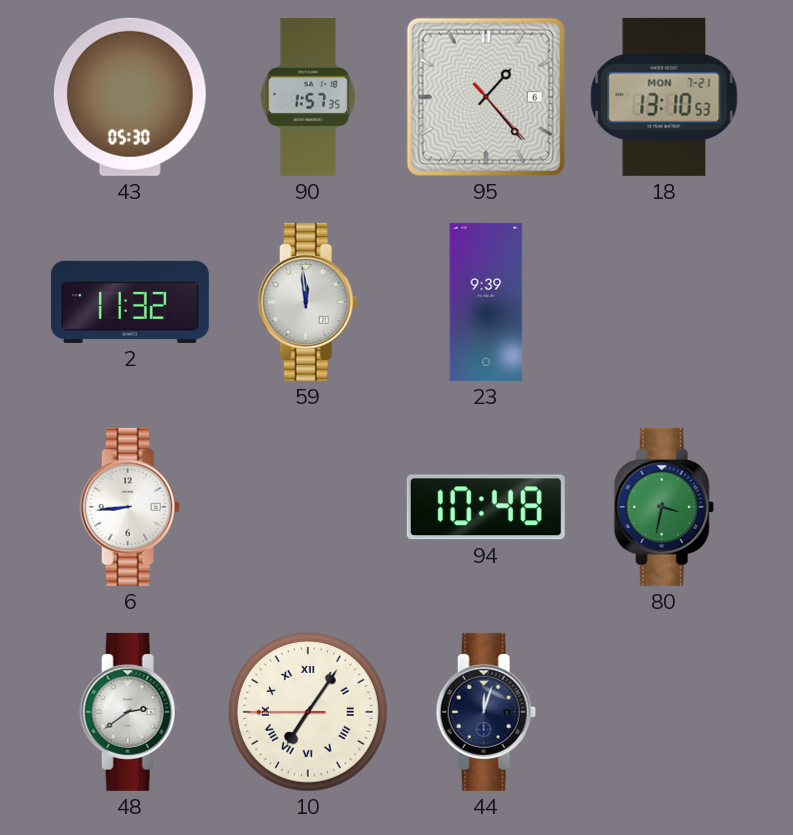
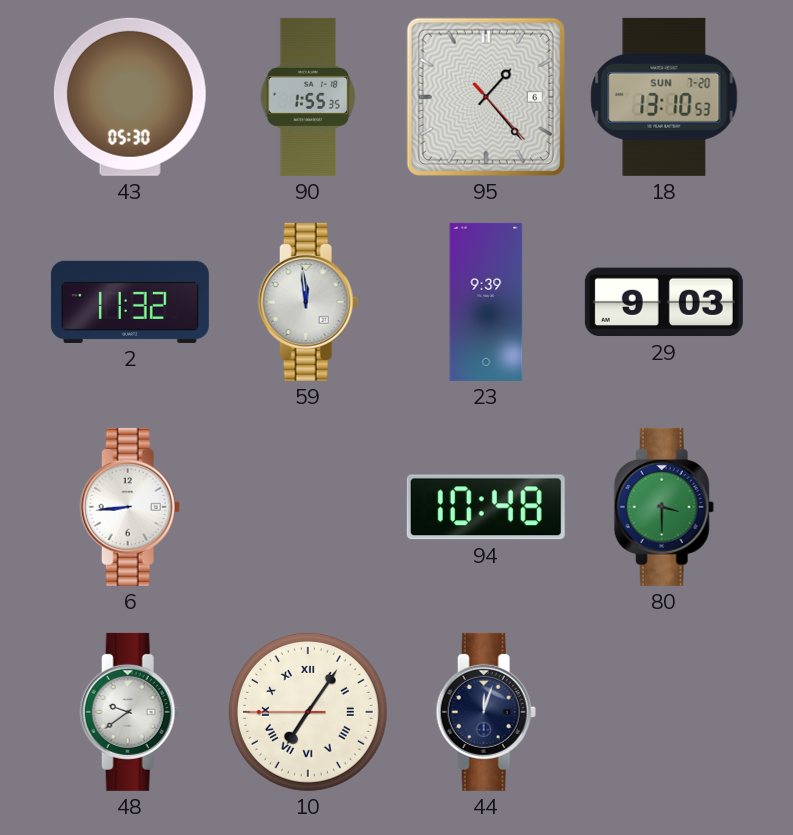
90: 1:57 -> 1:55 (308, 97)
18 date: MON 7-21 -> SUN 7-20 (664, 97)
29: none -> 9:03 (664, 302)
80: 3:32 -> 3:30 (664, 507)
48: 2:39 -> 9:39 (130, 712)
